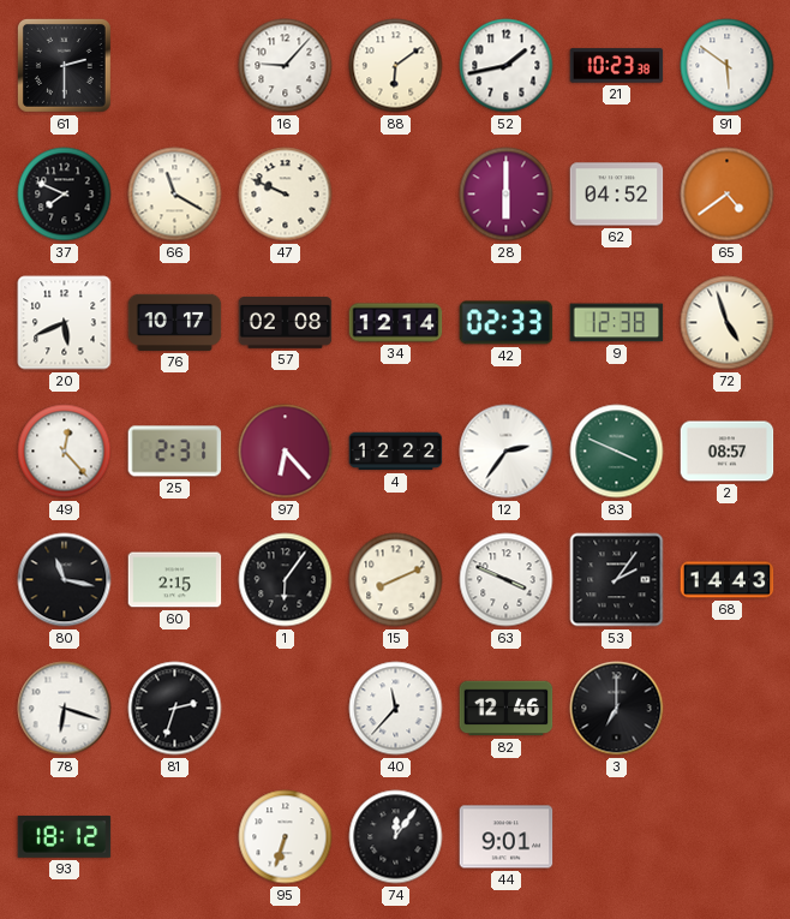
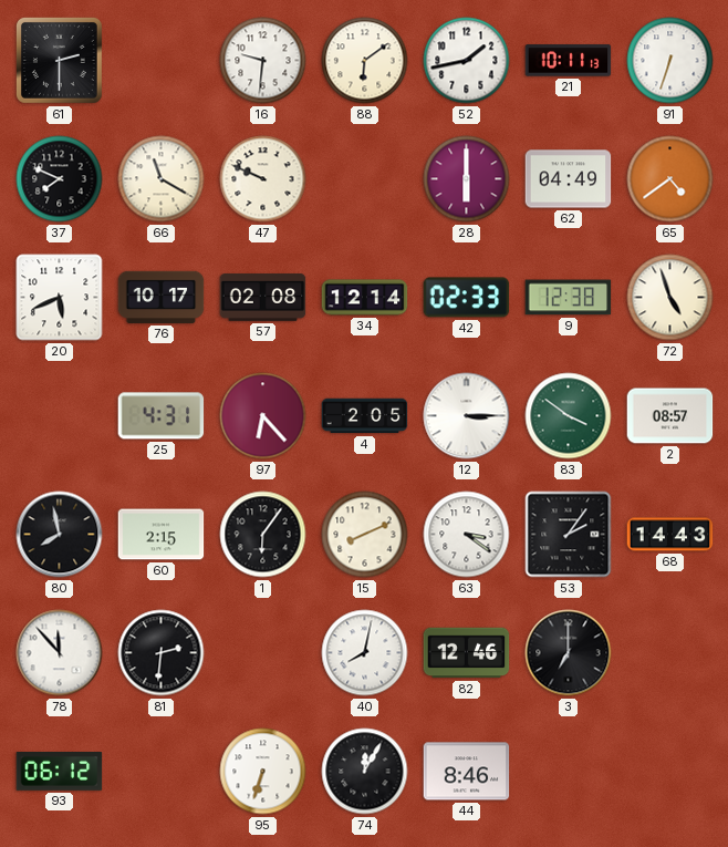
16: 9:07 -> 9:31 (263, 61)
21: 10:23 -> 10:11 (569, 61)
91: 5:51 -> 6:33 (670, 61)
62: 04:52 -> 04:49 (569, 179)
49: 12:23 -> none (65, 452)
25: 2:31 -> 4:31 (162, 416)
4: 12:22 -> 2:05 (365, 416)
12: 2:36 -> 3:15 (467, 416)
83: 3:49 -> 3:51 (569, 416)
80: 11:17 -> 7:58 (60, 535)
63: 3:49 -> 3:21 (467, 535)
78: 6:18 -> 11:53 (60, 653)
81: 2:33 -> 2:31 (162, 653)
40: 11:37 -> 8:02 (365, 653)
93: 18:12 -> 06:12 (60, 772)
74: 12:06 -> 12:05 (365, 772)
44: 9:01 -> 8:46 (467, 772)
